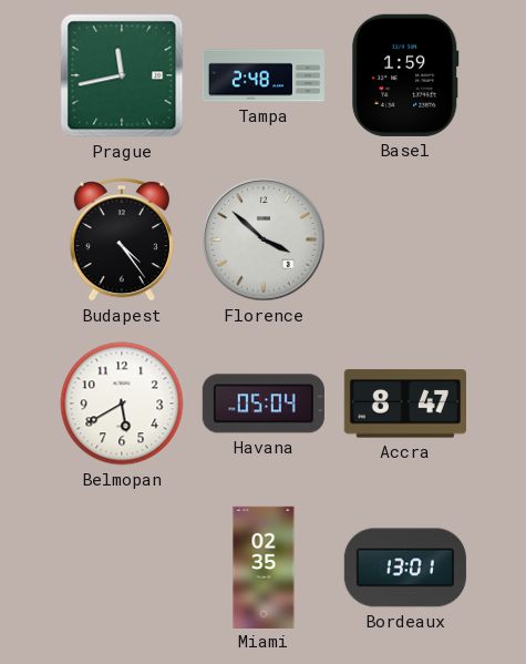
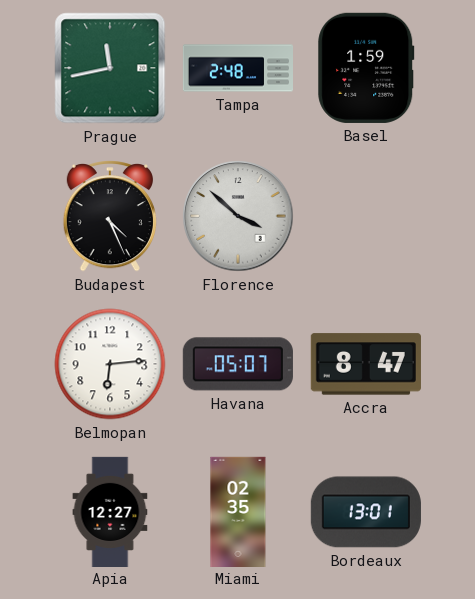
Budapest: 4:24 -> 4:26 (110, 217)
Belmopan: 5:40 -> 6:14 (110, 364)
Havana: 05:04 -> 05:07 (238, 364)
Apia: none -> 12:27 (110, 511)
